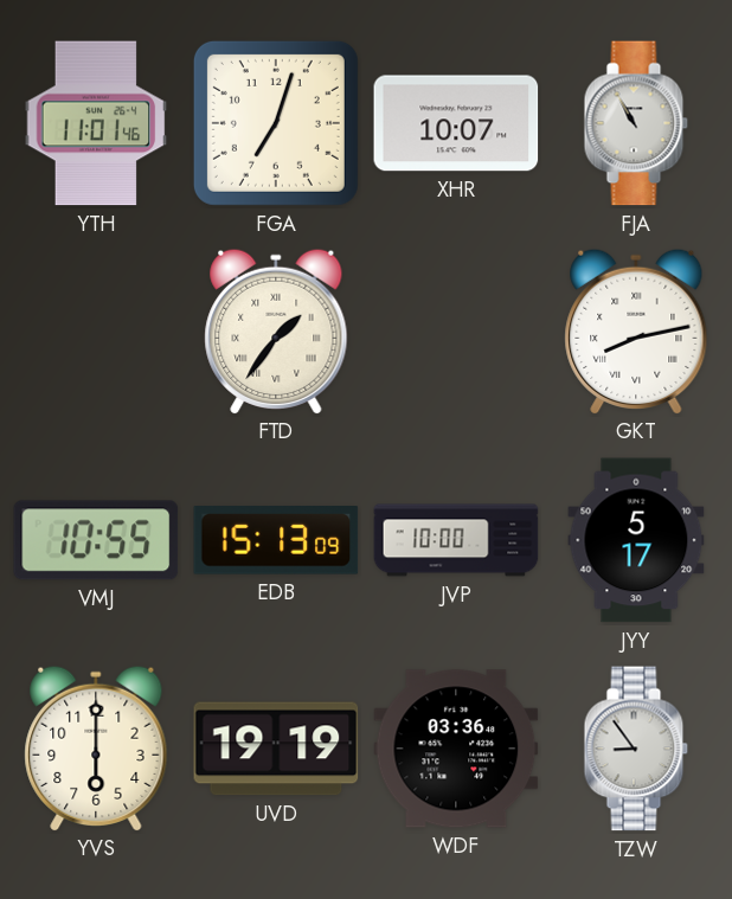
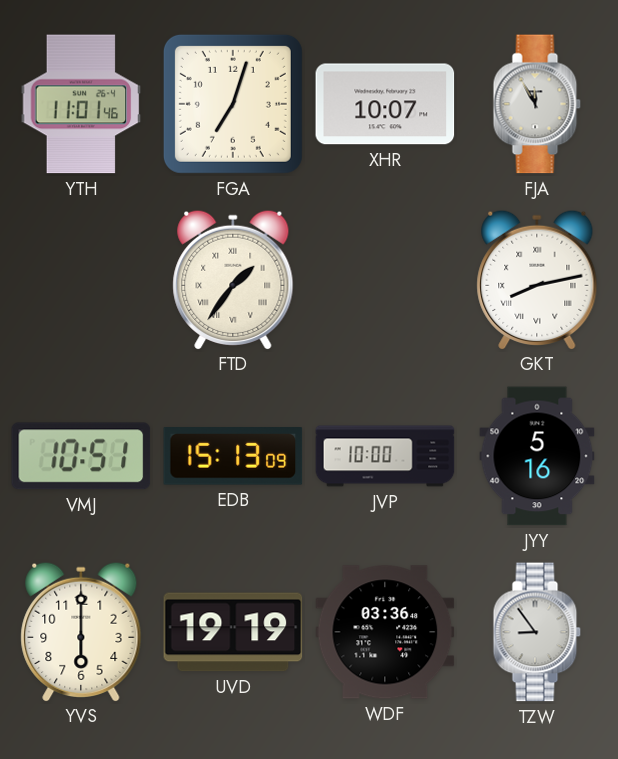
FJA: 10:55 -> 11:55 (537, 104)
VMJ: 10:55 -> 10:51 (81, 456)
JYY: 5:17 -> 5:16 (537, 456)
